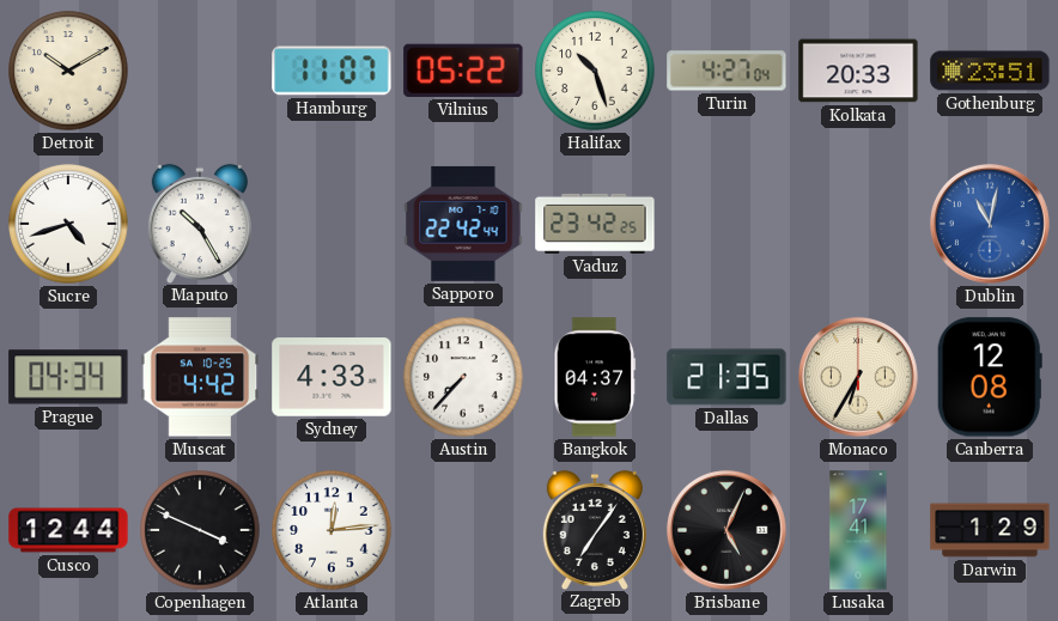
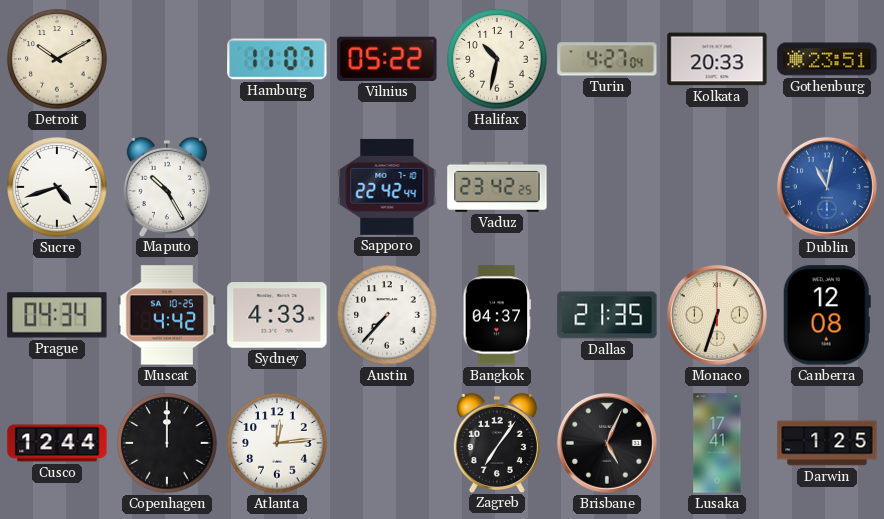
Halifax: 10:27 -> 10:32 (497, 59)
Monaco: 6:35 -> 6:33 (717, 315)
Copenhagen: 3:49 -> 12:00 (167, 443)
Darwin: 1:29 -> 1:25 (827, 443)
